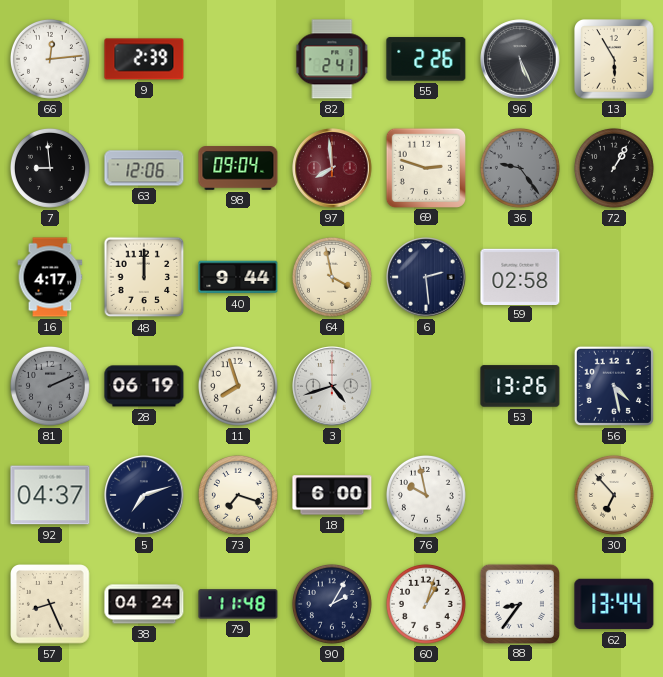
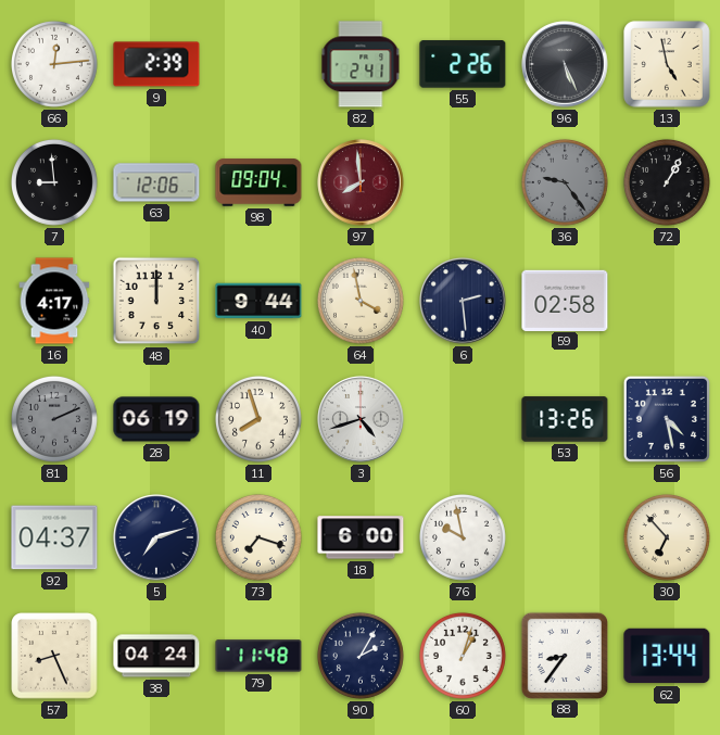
13: 5:55 -> 4:58 (668, 65)
69: 2:48 -> none (425, 167)
